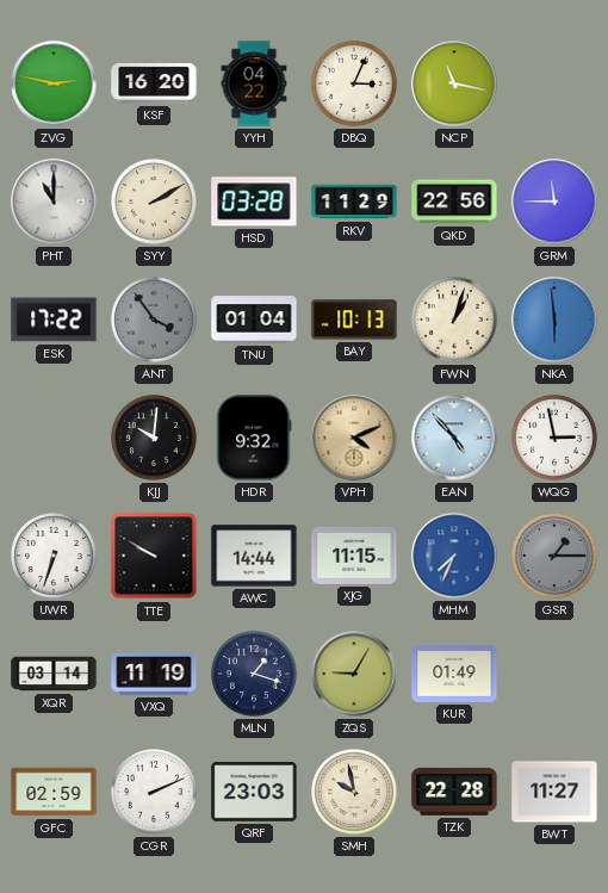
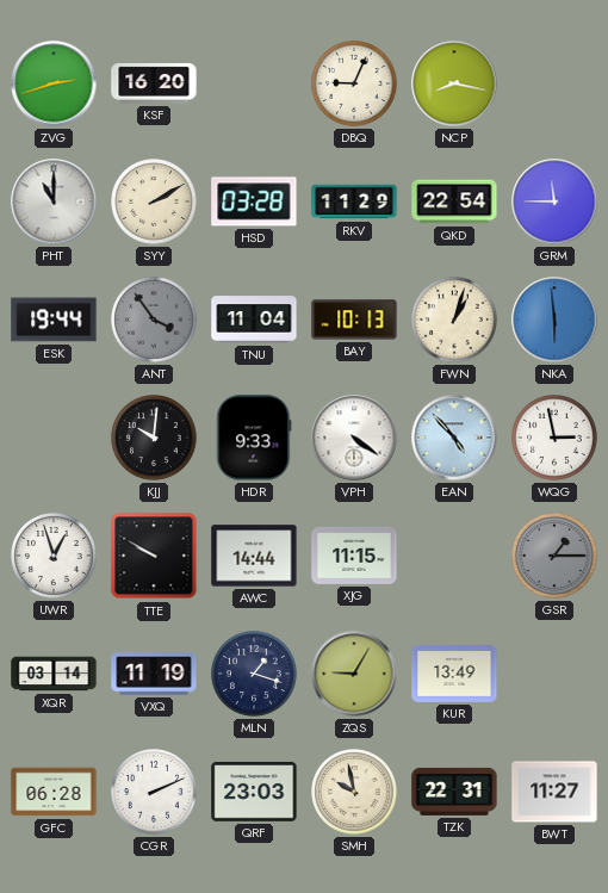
ZVG: 2:47 -> 2:42 (54, 83)
YYH: 04:22 -> none (254, 83)
DBQ: 3:04 -> 9:04 (355, 85)
NCP: 11:17 -> 8:17 (454, 83)
QKD: 22:56 -> 22:54 (454, 201)
ESK: 17:22 -> 19:44 (54, 320)
TNU: 01:04 -> 11:04 (254, 320)
HDR: 9:32 -> 9:33 (254, 438)
VPH: 4:11 -> 4:21 (354, 438)
VPH dial: champagne -> white (354, 438)
UWR: 6:33 -> 12:57 (55, 557)
MHM: 7:34 -> none (454, 556)
KUR: 01:49 -> 13:49 (454, 674)
GFC: 02:59 -> 06:28 (54, 792)
TZK: 22:28 -> 22:31 (454, 792)
